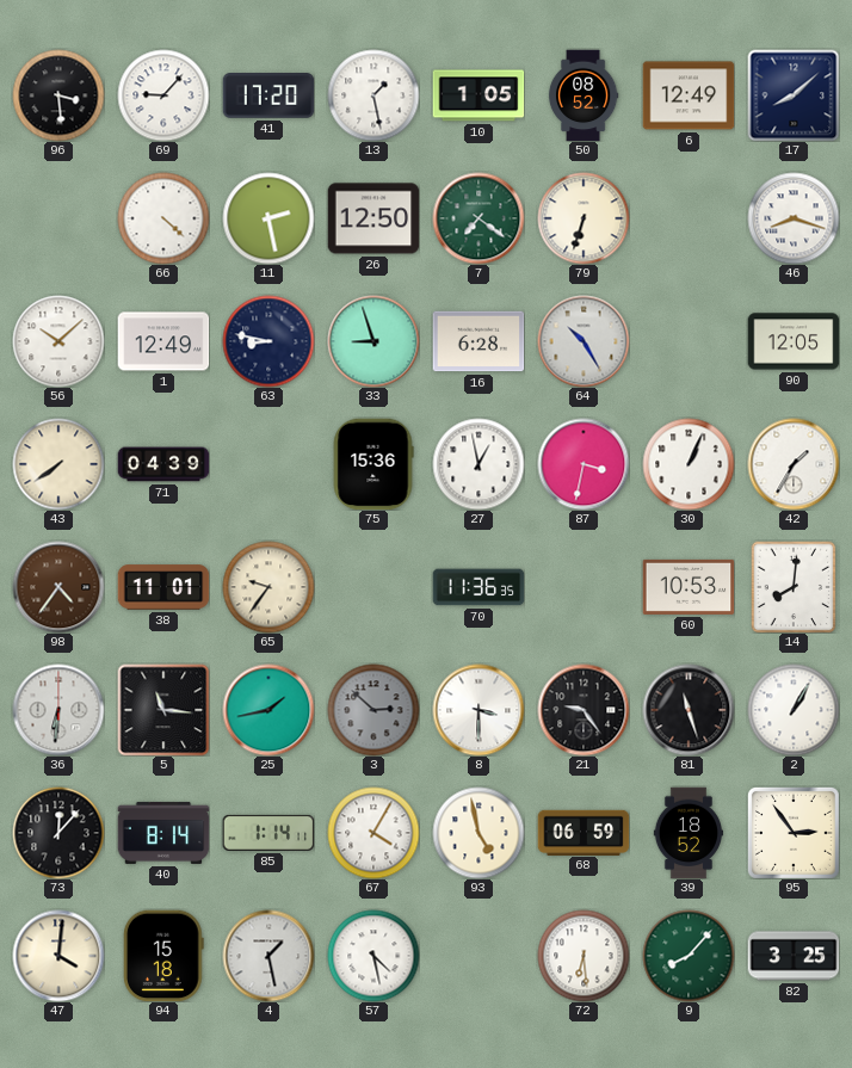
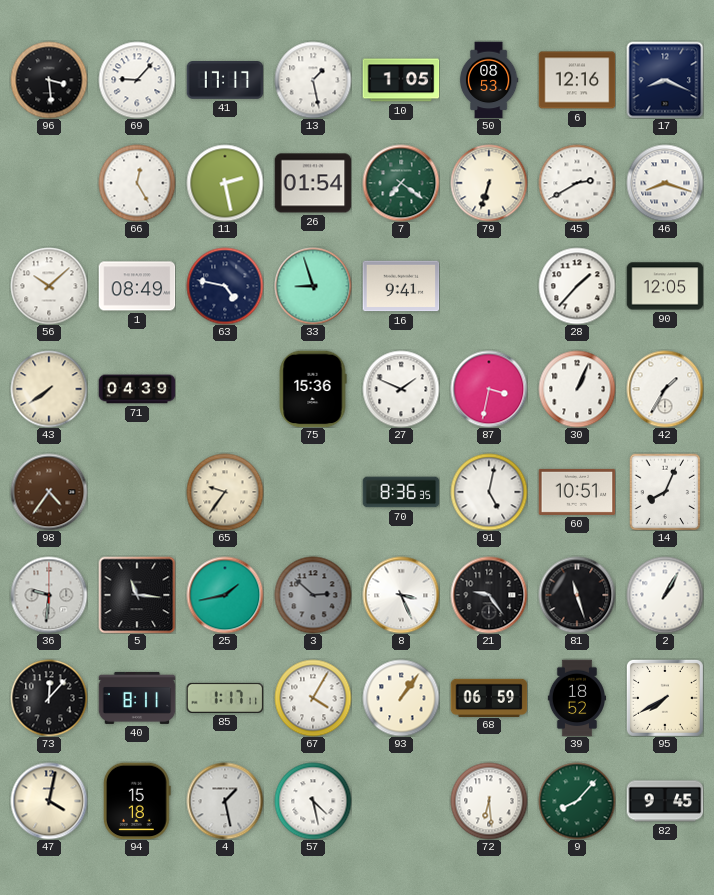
41: 17:20 -> 17:17 (225, 81)
50: 08:52 -> 08:53 (489, 80)
6: 12:49 -> 12:16 (577, 80)
17: 8:08 -> 8:19 (665, 80)
66: 4:22 -> 12:25 (137, 183)
26: 12:50 -> 01:54 (313, 183)
45: none -> 2:40 (577, 183)
1: 12:49 -> 08:49 (137, 286)
63: 8:47 -> 4:47 (225, 286)
16: 6:28 -> 9:41 (401, 286)
64: 10:25 -> none (584, 341)
28: none -> 1:37 (577, 286)
27: 12:58 -> 1:49 (401, 389)
38: 11:01 -> none (163, 587)
70: 11:36 -> 8:36 (401, 492)
91: none -> 5:02 (489, 492)
60: 10:53 -> 10:51 (577, 492)
14: 8:01 -> 8:04 (665, 492)
36: 6:31 -> 9:31 (49, 595)
8: 3:30 -> 3:26 (401, 595)
40: 8:14 -> 8:11 (137, 698)
85: 1:14 -> 1:17 (225, 698)
93: 4:58 -> 1:06 (401, 698)
95: 2:54 -> 7:40 (665, 698)
47: 4:01 -> 4:02 (49, 801)
82: 3:25 -> 9:45 (665, 801)
